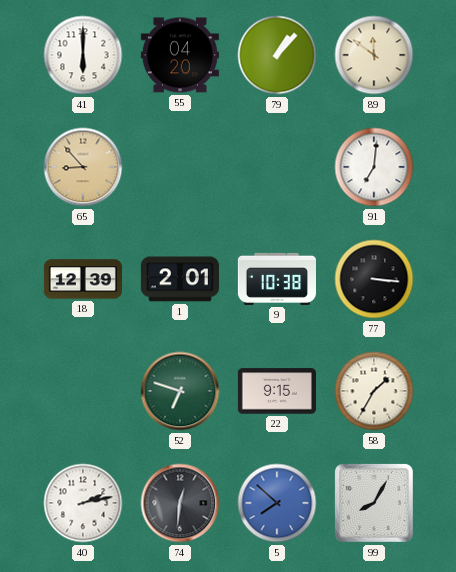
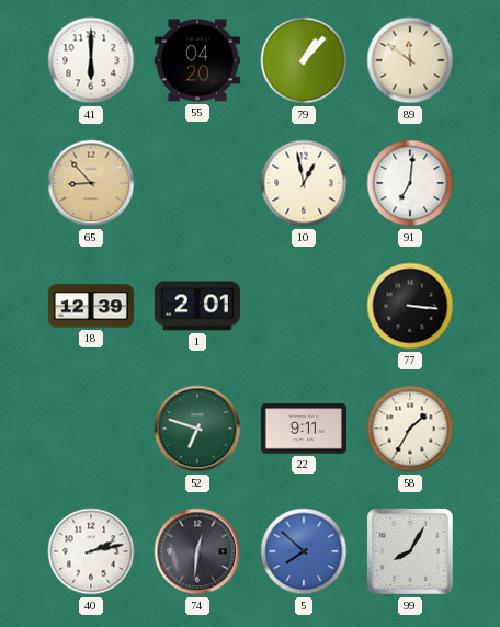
10: none -> 12:58 (304, 183)
9: 10:38 -> none (277, 279)
22: 9:15 -> 9:11 (304, 429)
